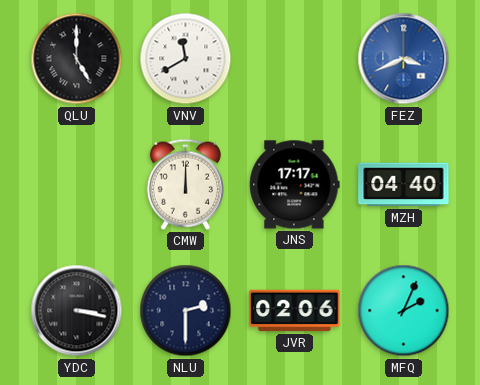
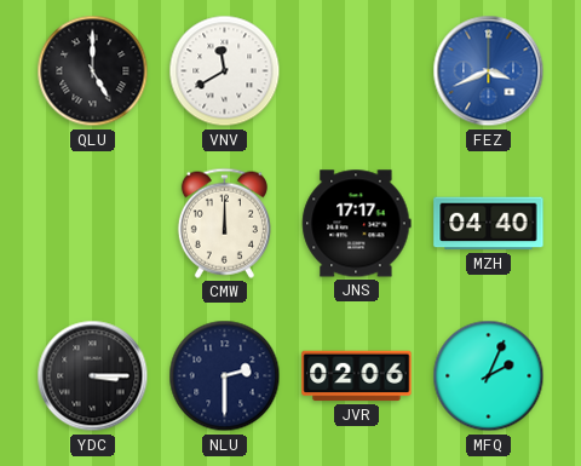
YDC: 3:17 -> 3:15 (93, 376)
